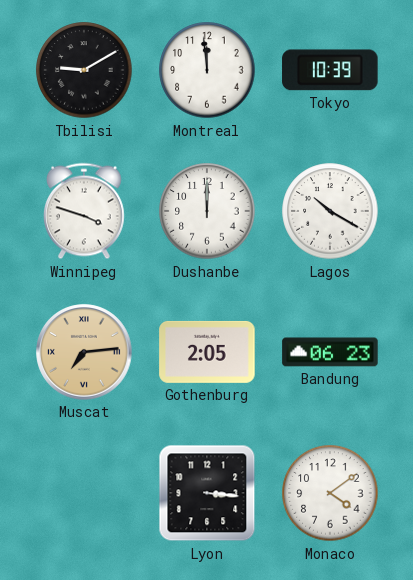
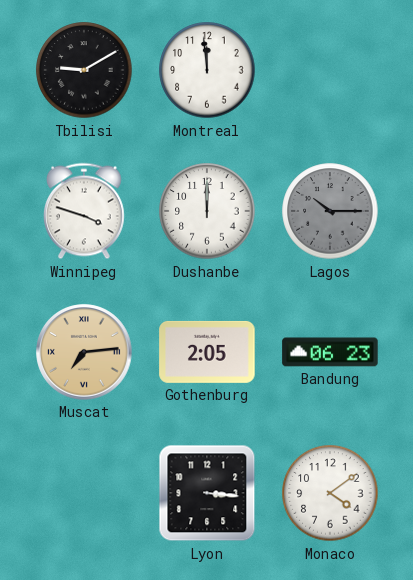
Tokyo: 10:39 -> none (330, 70)
Lagos: 10:20 -> 10:15 (330, 211)
Lagos dial: white -> grey (330, 211)
